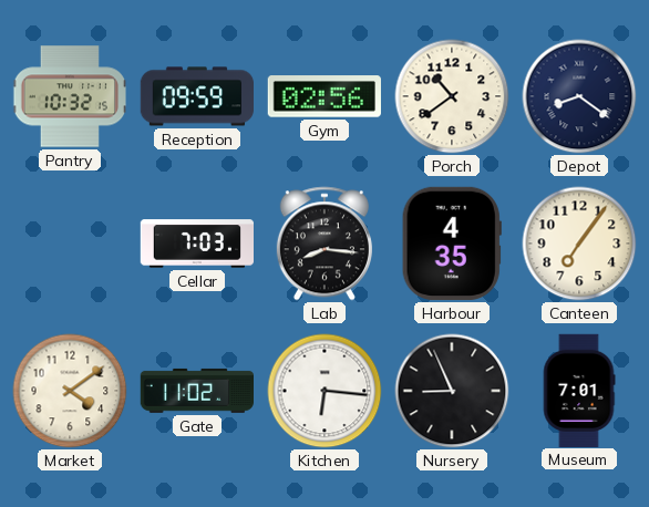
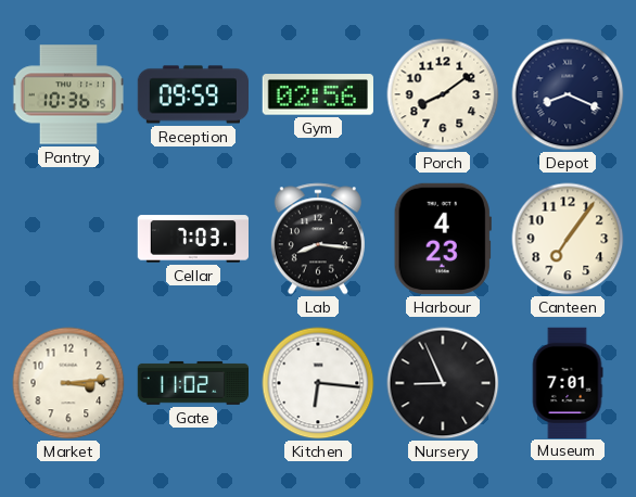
Pantry: 10:32 -> 10:36 (67, 94)
Porch: 10:39 -> 8:09 (443, 94)
Depot: 8:21 -> 8:19 (568, 94)
Harbour: 4:35 -> 4:23 (443, 239)
Market: 4:09 -> 3:14 (68, 383)
